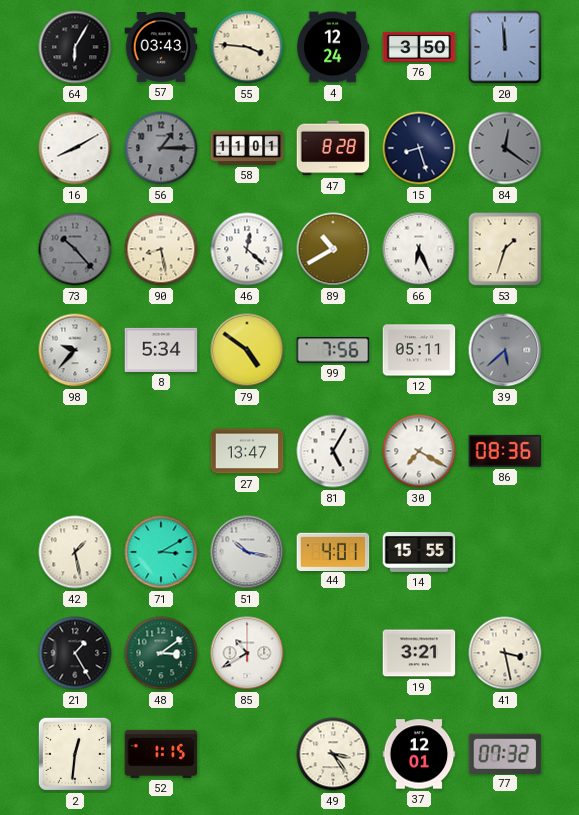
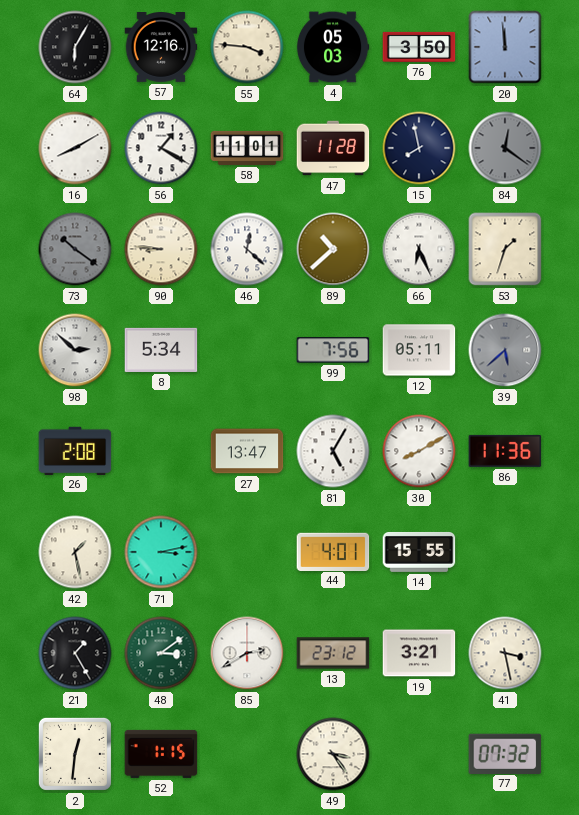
57: 03:43 -> 12:16 (161, 48)
4: 12:24 -> 05:03 (333, 47)
56: 1:15 -> 1:20 (161, 148)
56 dial: grey -> white (161, 148)
47: 8:28 -> 11:28 (333, 148)
15: 8:27 -> 7:58 (419, 148)
73: 10:23 -> 10:21 (75, 249)
90: 8:28 -> 8:46 (161, 249)
89: 10:40 -> 10:38 (333, 249)
98: 9:37 -> 2:52 (75, 350)
79: 4:51 -> none (247, 350)
26: none -> 2:08 (75, 450)
30: 7:20 -> 8:10 (419, 451)
86: 08:36 -> 11:36 (505, 451)
71: 3:10 -> 3:13 (161, 552)
51: 10:17 -> none (247, 552)
85: 10:40 -> 2:40 (247, 653)
13: none -> 23:12 (333, 653)
37: 12:01 -> none (419, 754)
